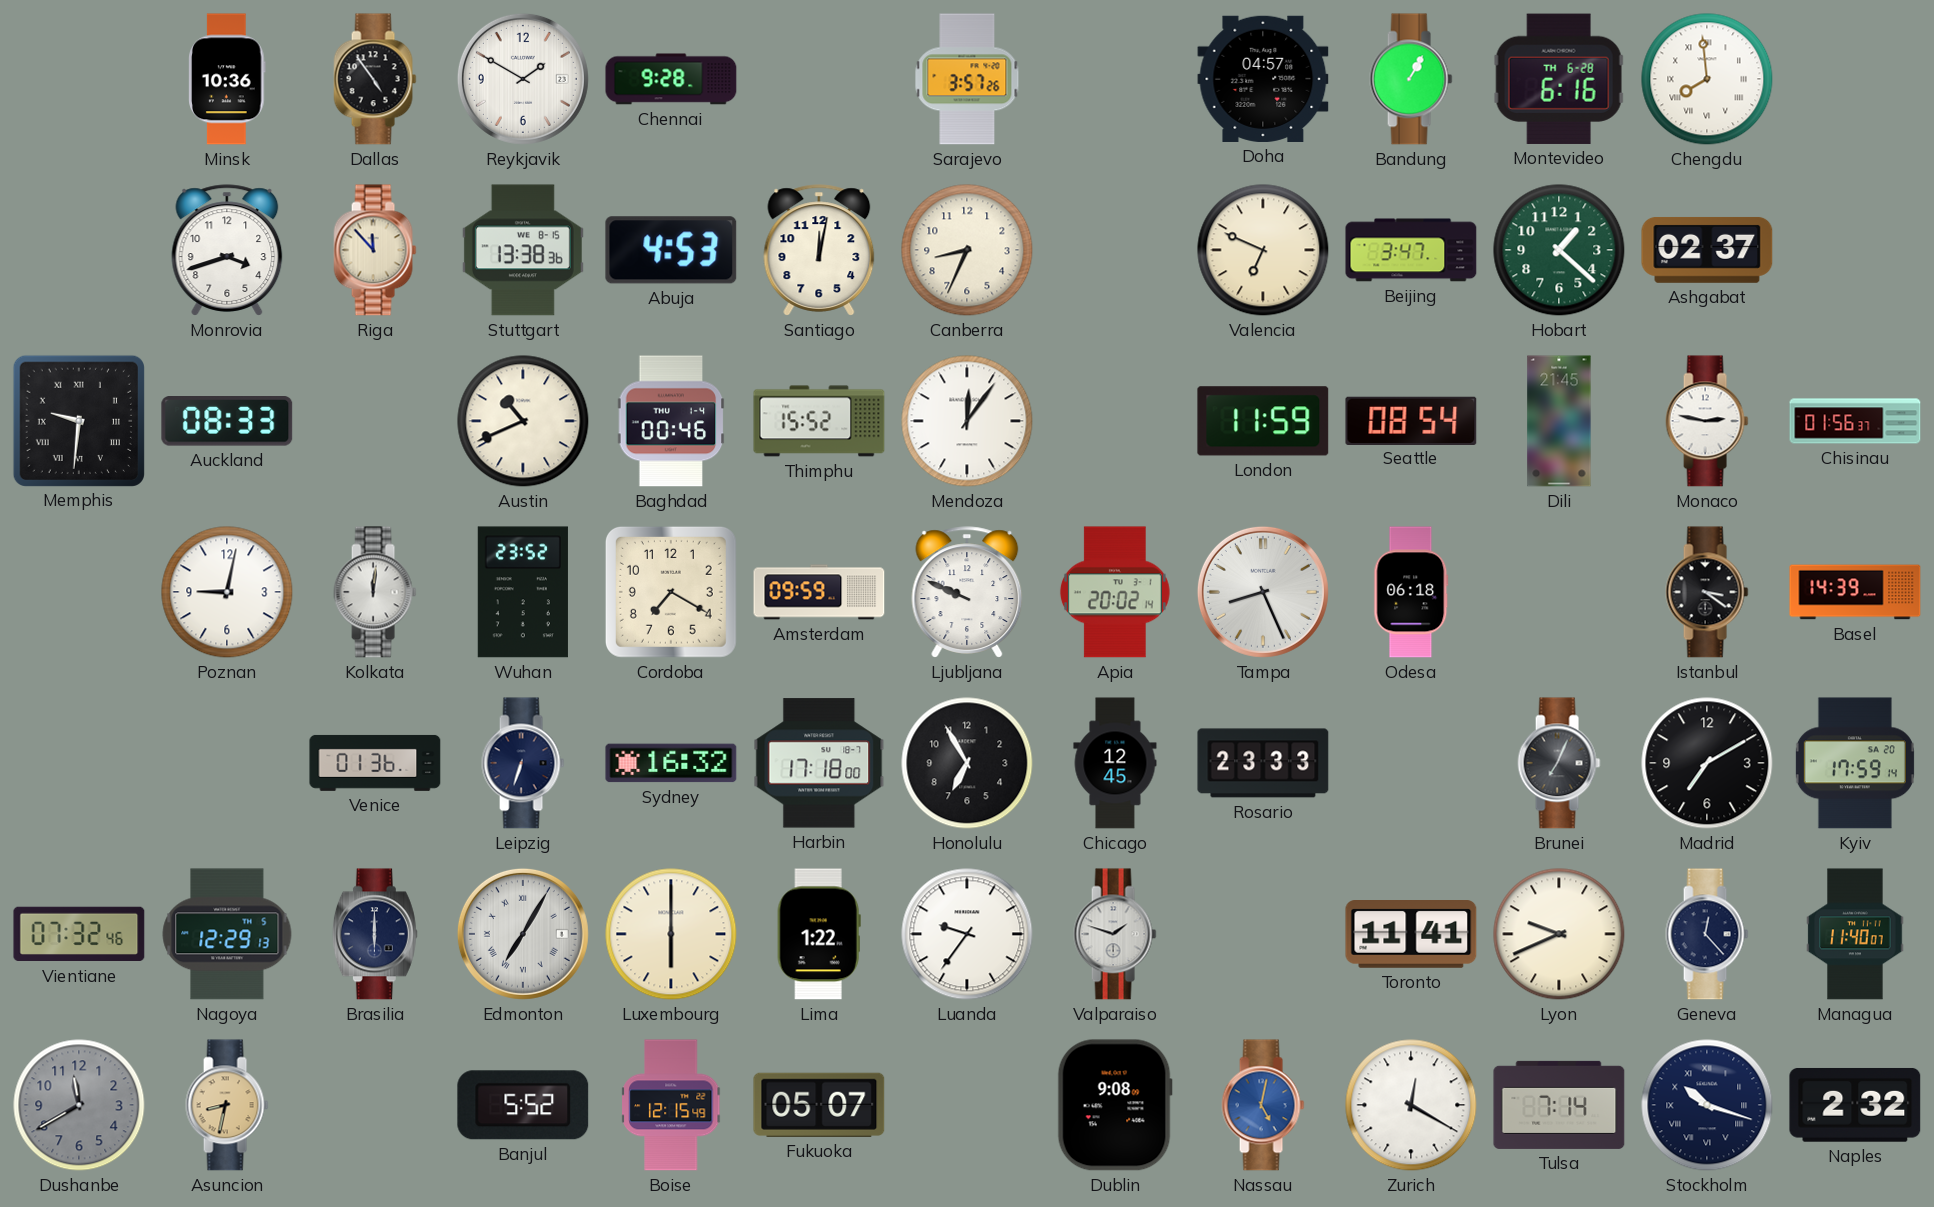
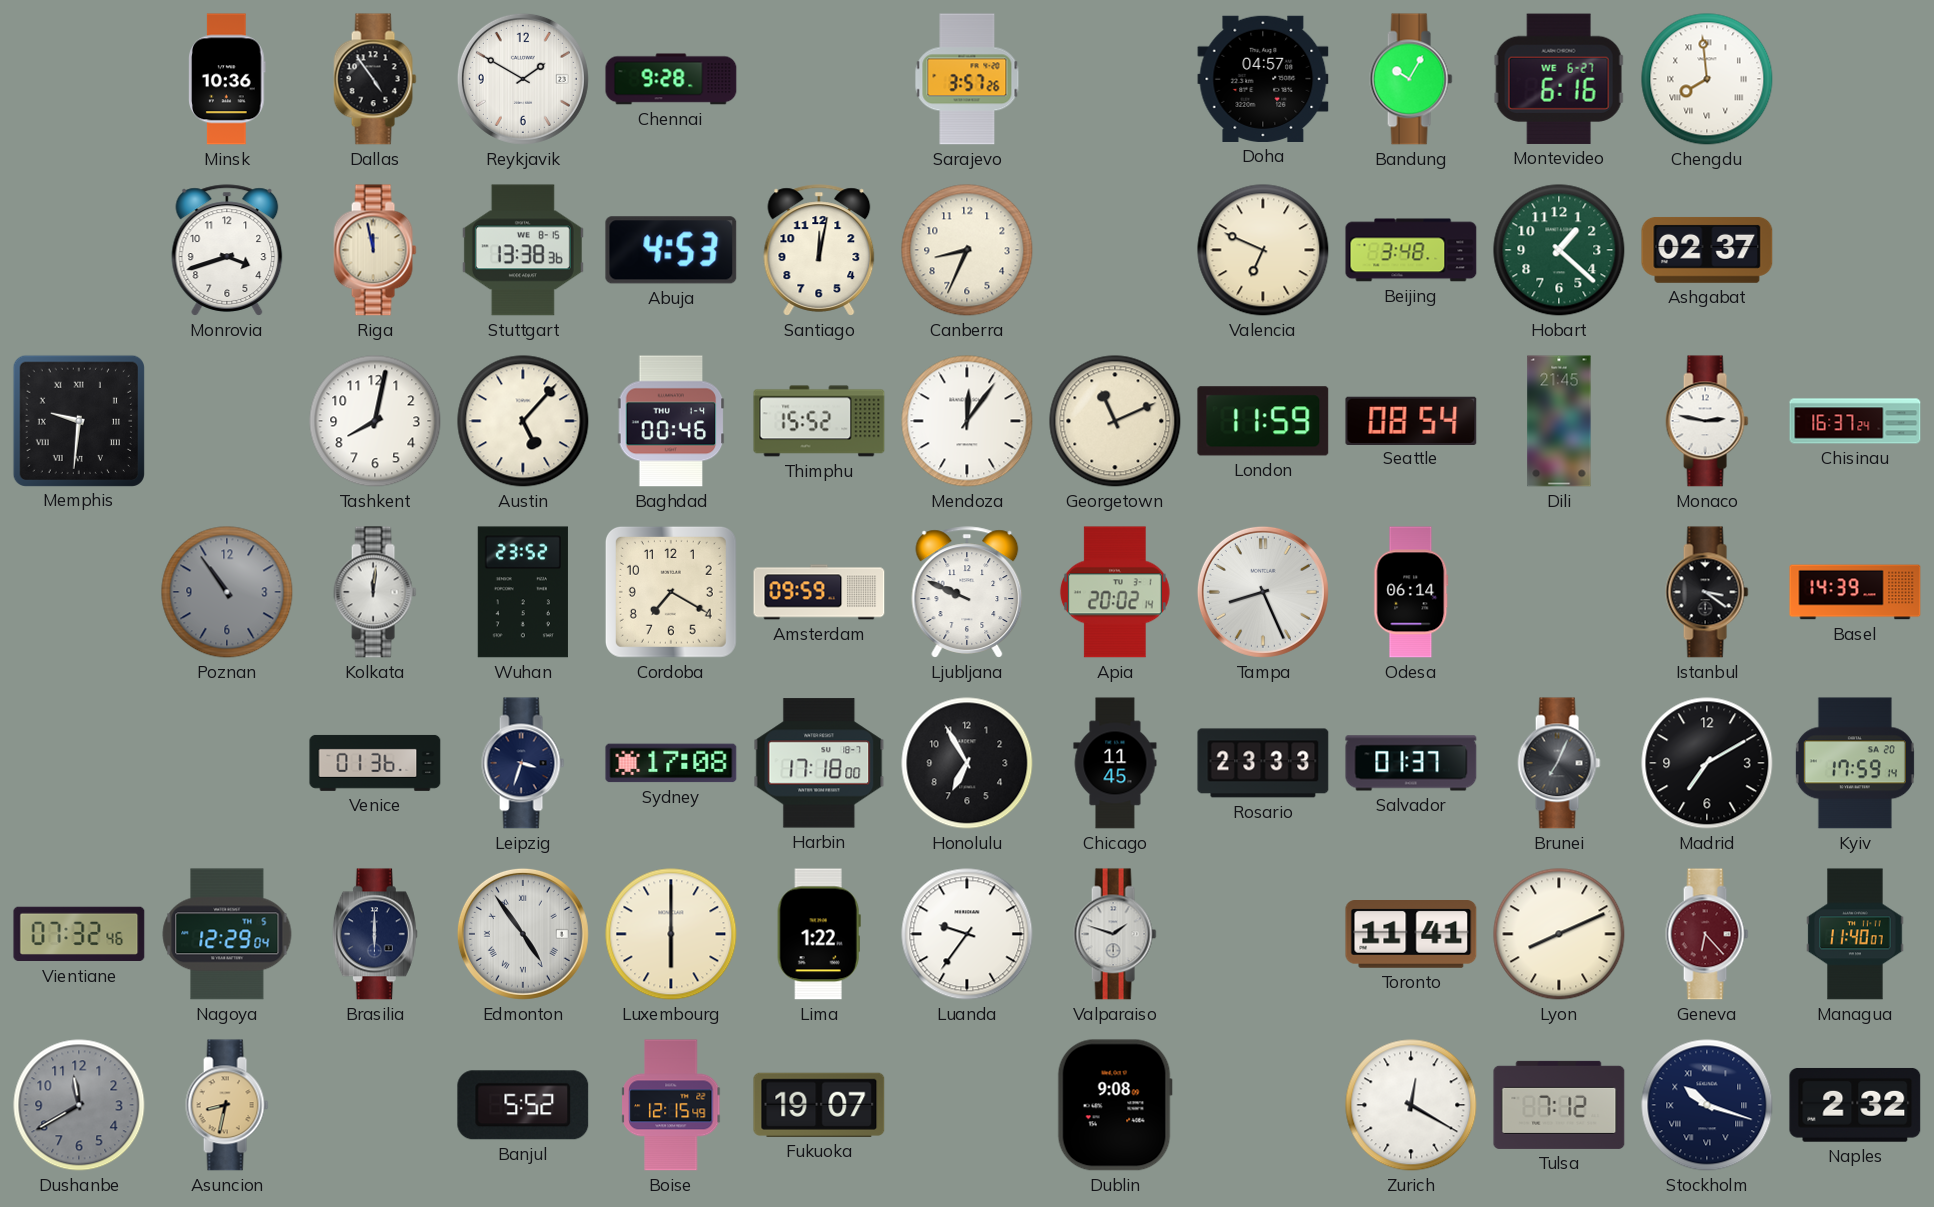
Bandung: 1:05 -> 10:05 (1411, 79)
Montevideo date: TH 6-28 -> WE 6-27 (1559, 79)
Riga: 11:53 -> 11:58 (375, 250)
Beijing: 3:47 -> 3:48 (1411, 250)
Auckland: 08:33 -> none (227, 422)
Tashkent: none -> 8:02 (375, 421)
Austin: 10:41 -> 5:07 (523, 421)
Georgetown: none -> 11:11 (1115, 421)
Chisinau: 01:56 -> 16:37 (1855, 421)
Poznan: 9:02 -> 10:54 (227, 592)
Poznan dial: white -> grey (227, 592)
Odesa: 06:18 -> 06:14 (1411, 592)
Leipzig: 6:33 -> 3:33 (523, 763)
Sydney: 16:32 -> 17:08 (671, 763)
Chicago: 12:45 -> 11:45 (1115, 763)
Salvador: none -> 01:37 (1411, 763)
Nagoya: 12:29:13 -> 12:29:04 (227, 934)
Edmonton: 7:05 -> 4:54 (523, 934)
Lyon: 9:41 -> 8:11 (1559, 934)
Geneva: 12:23 -> 6:23 (1707, 934)
Geneva dial: navy -> burgundy (1707, 934)
Fukuoka: 05:07 -> 19:07 (819, 1105)
Nassau: 5:02 -> none (1263, 1105)
Tulsa: 7:14 -> 7:12 (1559, 1105)
